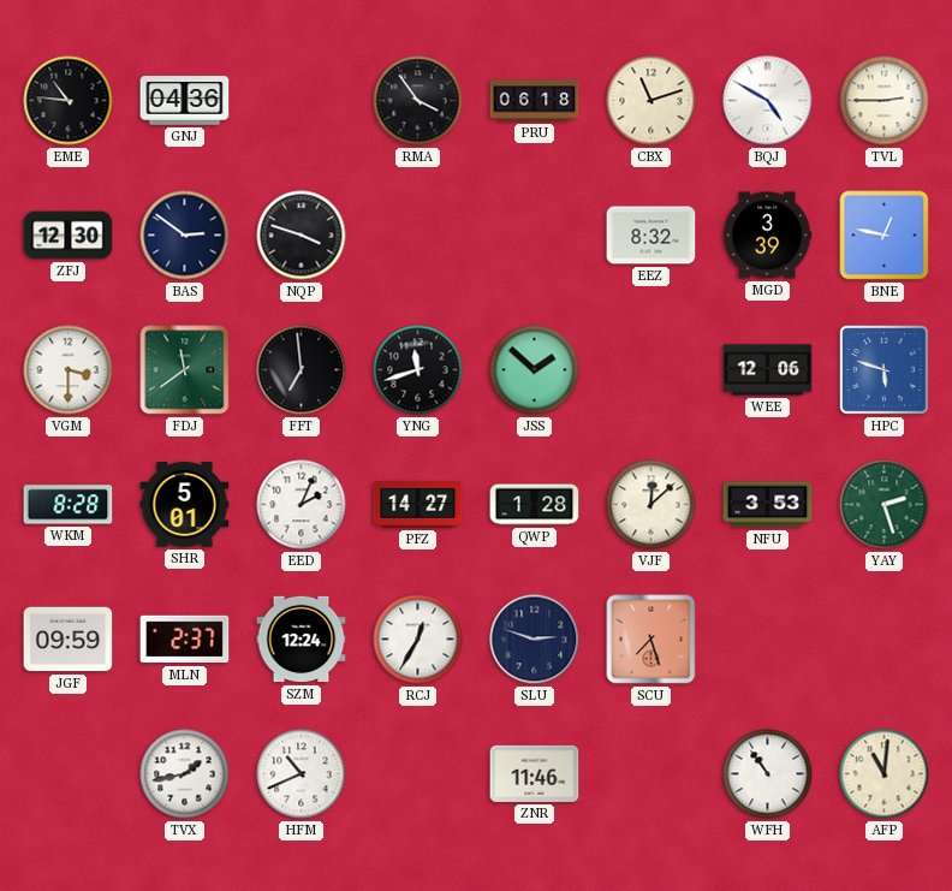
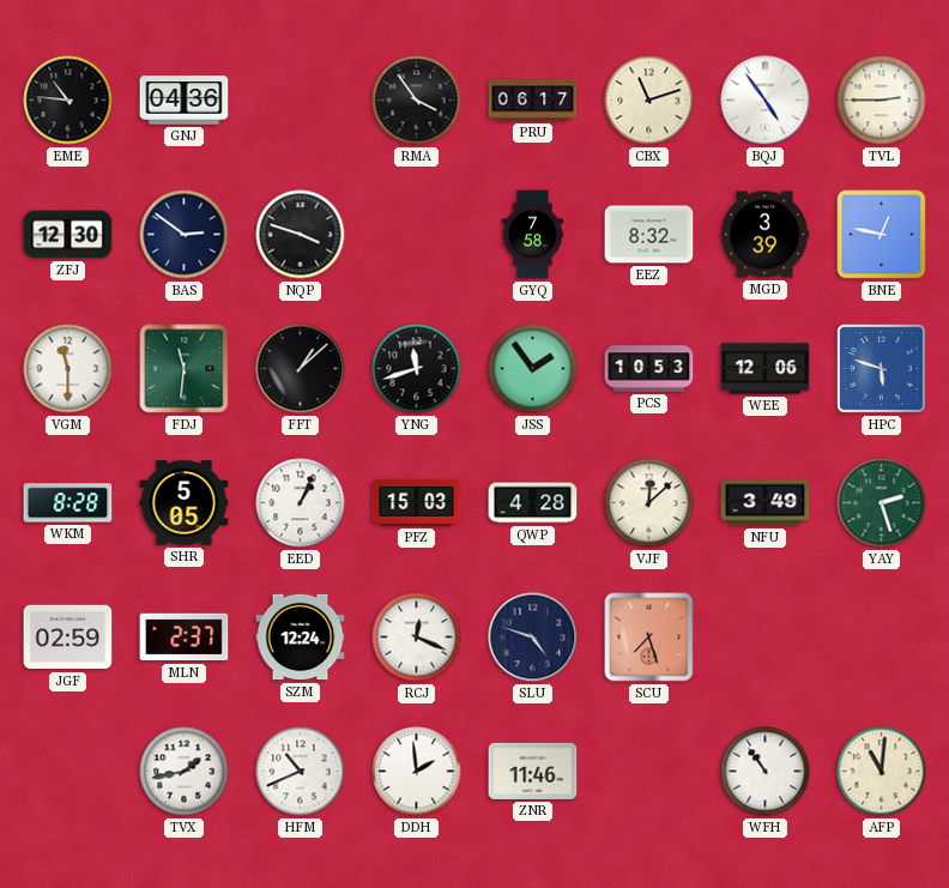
PRU: 06:18 -> 06:17 (533, 101)
BQJ: 4:50 -> 4:54 (766, 101)
GYQ: none -> 7:58 (532, 235)
VGM: 3:30 -> 11:30 (68, 369)
FDJ: 11:39 -> 11:31 (185, 369)
FFT: 6:59 -> 1:08 (301, 369)
JSS: 1:52 -> 1:54 (533, 369)
PCS: none -> 10:53 (649, 369)
SHR: 5:01 -> 5:05 (185, 503)
EED: 2:04 -> 1:04 (301, 503)
PFZ: 14:27 -> 15:03 (417, 502)
QWP: 1:28 -> 4:28 (533, 503)
NFU: 3:53 -> 3:49 (766, 503)
JGF: 09:59 -> 02:59 (68, 638)
RCJ: 12:35 -> 12:19 (417, 638)
SLU: 2:48 -> 4:48 (533, 638)
DDH: none -> 1:59 (417, 772)
